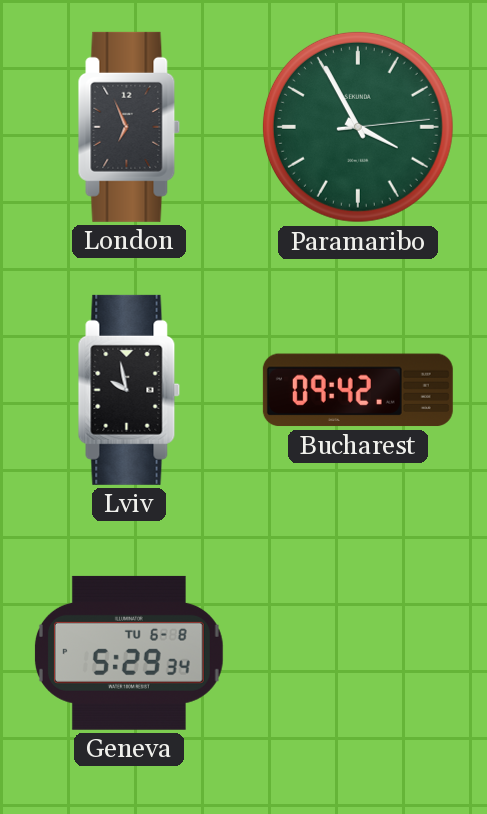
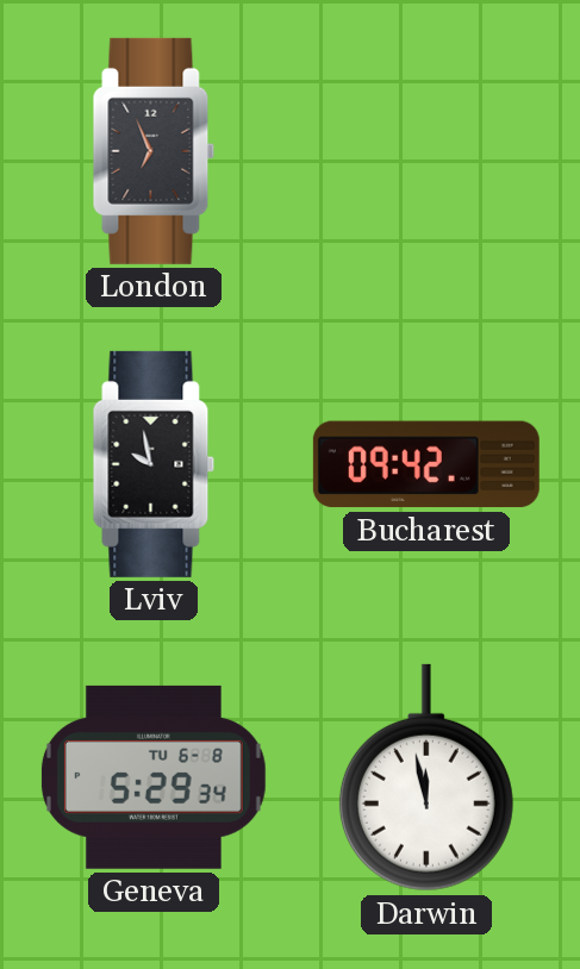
Paramaribo: 3:55 -> none (358, 127)
Darwin: none -> 11:58 (426, 777)
